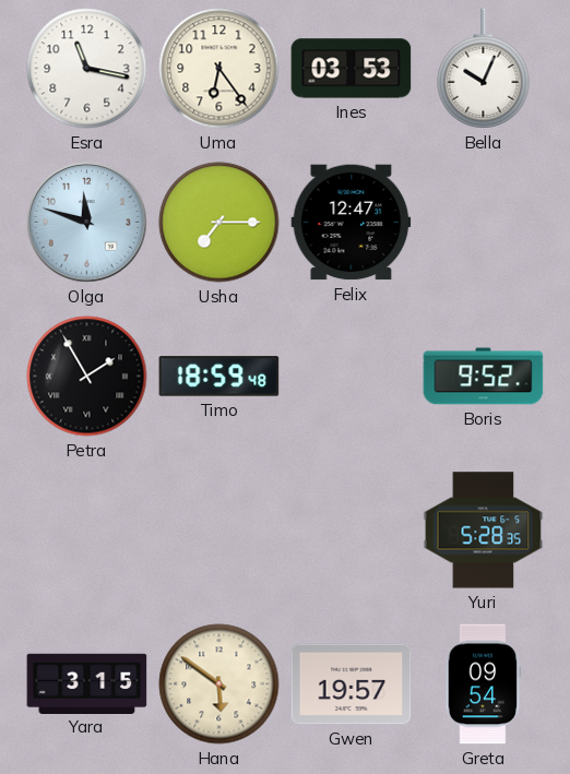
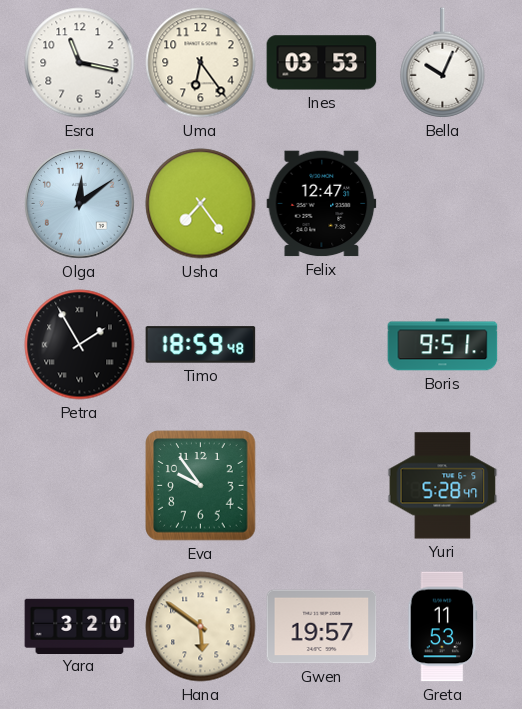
Olga: 11:48 -> 12:09 (79, 203)
Usha: 7:15 -> 7:24 (201, 204)
Boris: 9:52 -> 9:51 (443, 345)
Eva: none -> 9:54 (201, 486)
Yuri: 5:28:35 -> 5:28:47 (443, 486)
Yara: 3:15 -> 3:20 (80, 626)
Greta: 09:54 -> 11:53 (442, 627)
